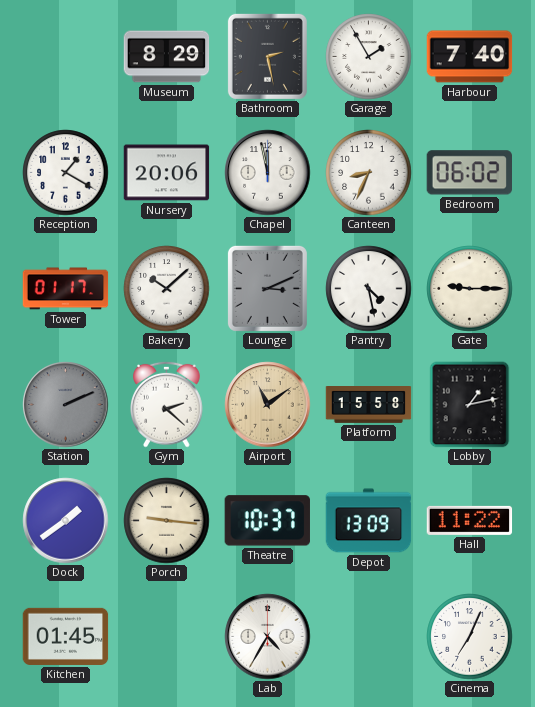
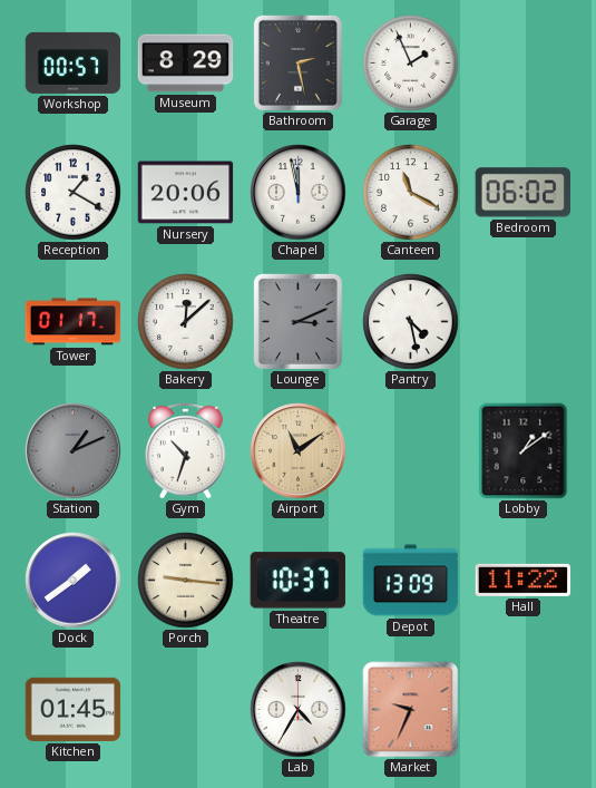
Workshop: none -> 00:57 (74, 62)
Garage: 1:55 -> 1:56 (411, 64)
Harbour: 7:40 -> none (470, 57)
Canteen: 8:34 -> 11:20 (411, 193)
Bakery: 10:08 -> 12:08 (186, 322)
Gate: 9:15 -> none (470, 289)
Station: 2:11 -> 1:11 (74, 451)
Gym: 2:22 -> 10:33 (186, 450)
Platform: 15:58 -> none (369, 405)
Lobby: 1:13 -> 1:09 (524, 451)
Market: none -> 9:34 (411, 710)
Cinema: 7:04 -> none (470, 637)
